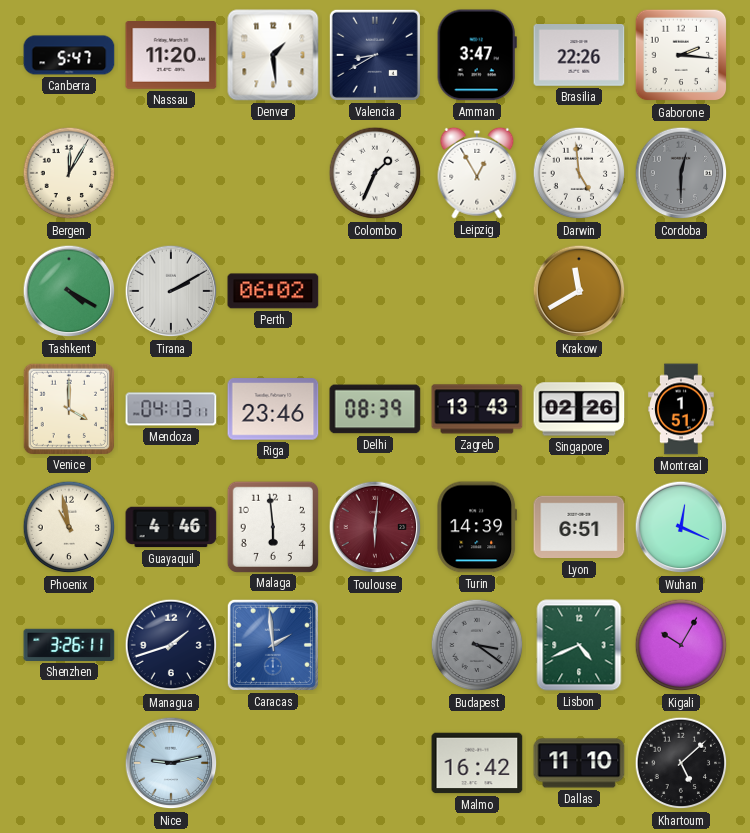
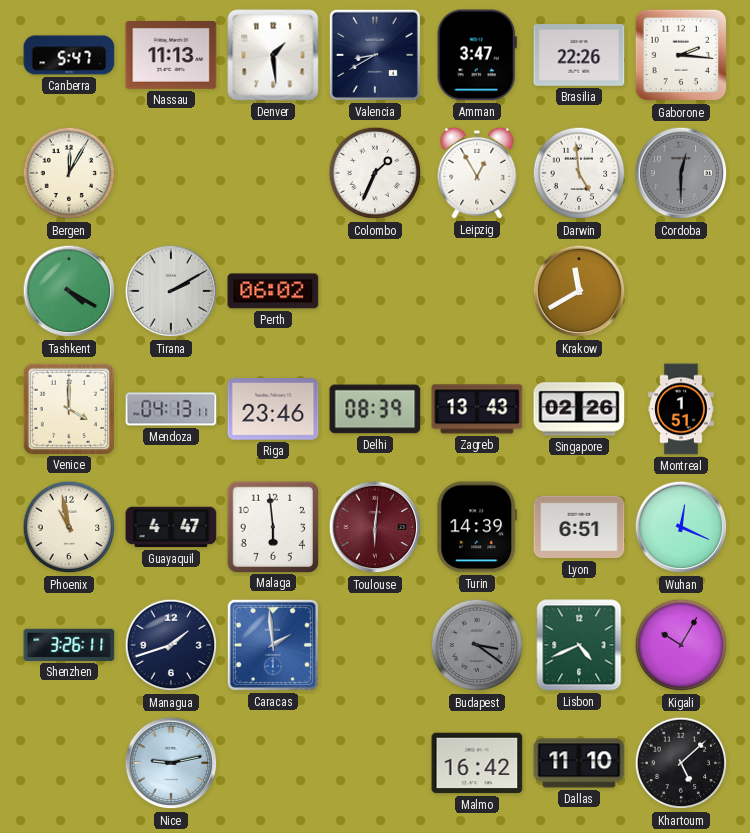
Nassau: 11:20 -> 11:13 (171, 56)
Guayaquil: 4:46 -> 4:47 (171, 527)
